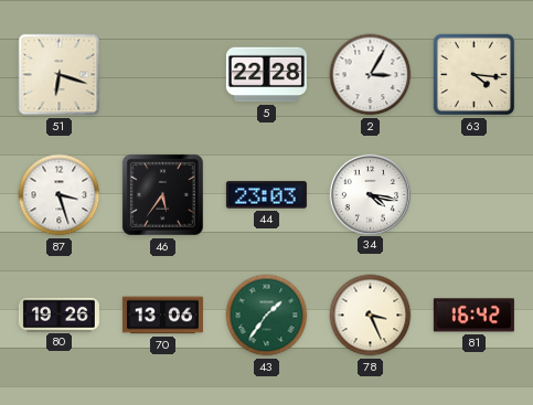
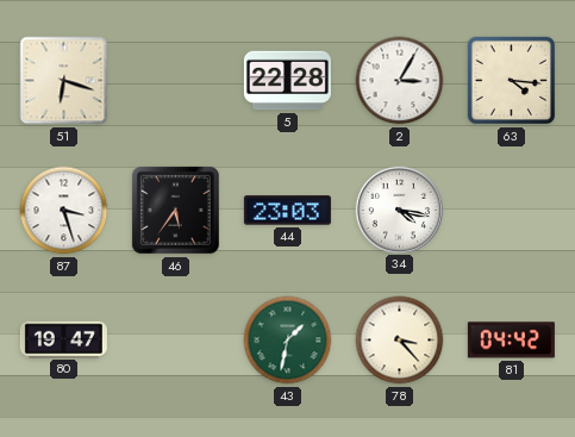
80: 19:26 -> 19:47 (63, 339)
70: 13:06 -> none (162, 316)
43: 1:36 -> 1:32 (288, 341)
78: 3:26 -> 3:23 (400, 341)
81: 16:42 -> 04:42 (511, 341)
